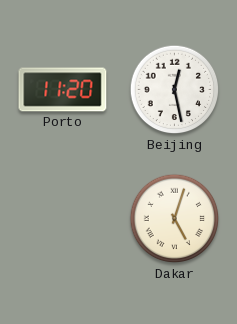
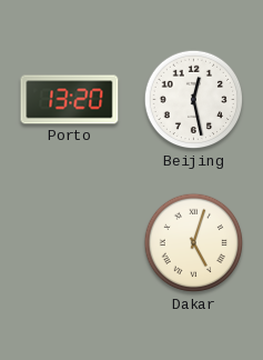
Porto: 11:20 -> 13:20 (70, 100)
